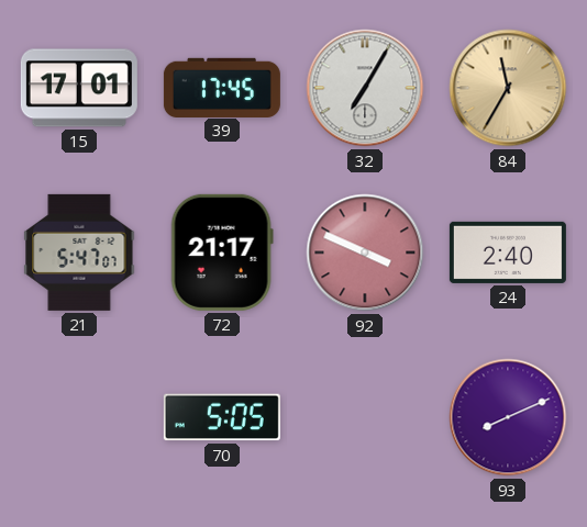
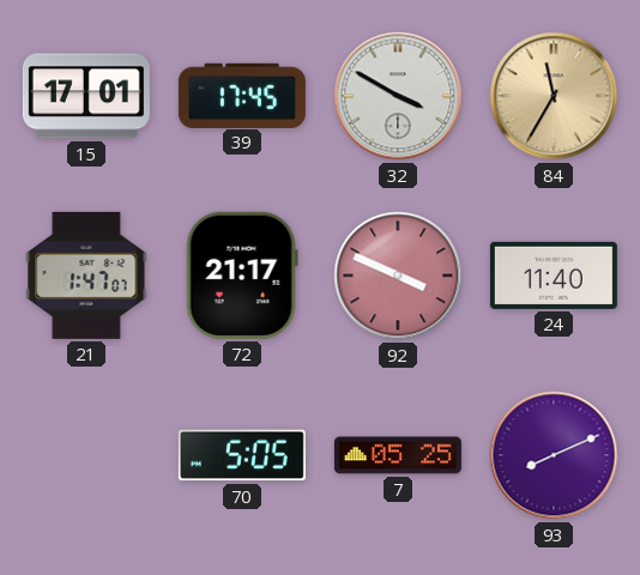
32: 7:05 -> 3:50 (398, 96)
21: 5:47 -> 1:47 (86, 276)
24: 2:40 -> 11:40 (554, 276)
7: none -> 05:25 (398, 455)
